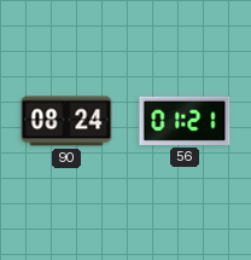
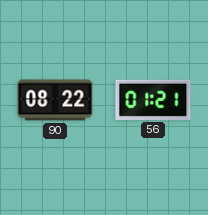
90: 08:24 -> 08:22 (55, 100)
